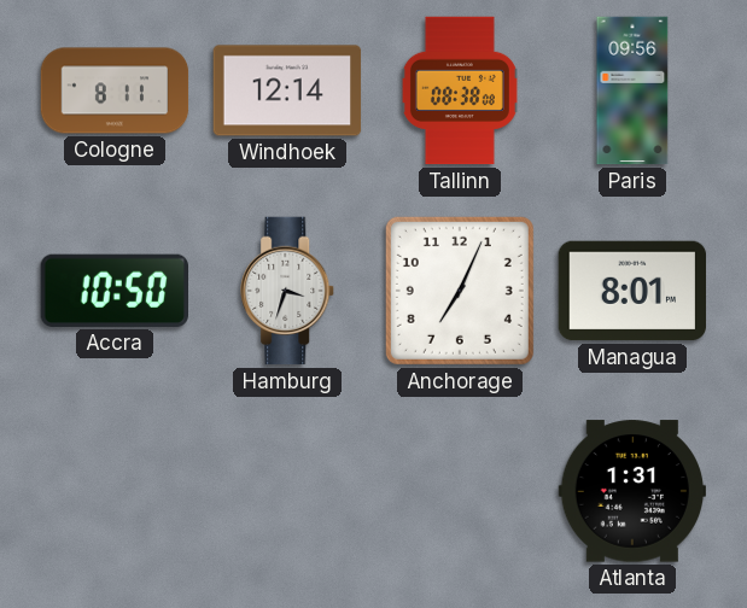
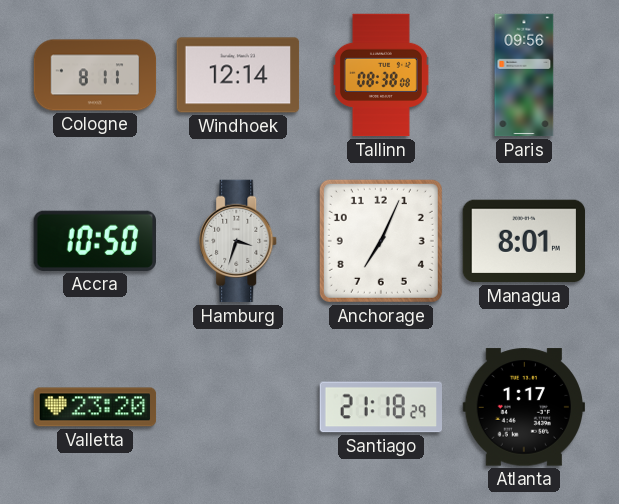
Valletta: none -> 23:20 (95, 407)
Santiago: none -> 21:18 (380, 407)
Atlanta: 1:31 -> 1:17 (524, 407)
